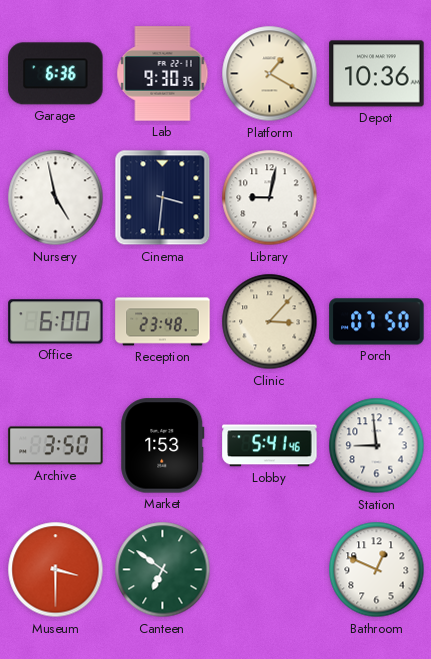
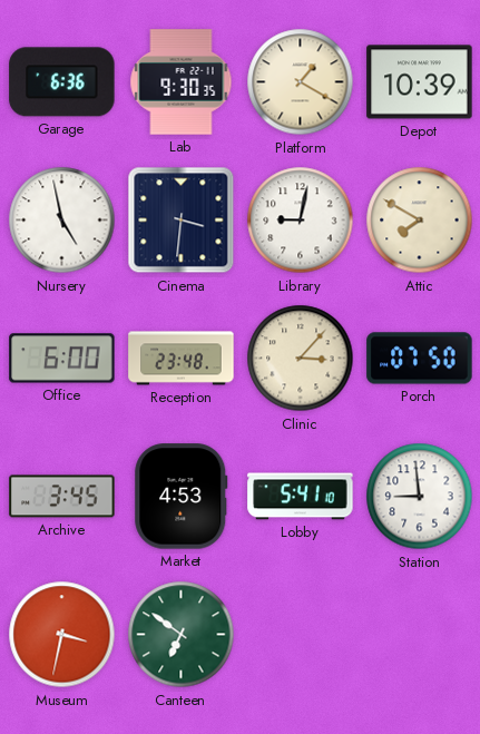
Depot: 10:36 -> 10:39 (420, 82)
Attic: none -> 7:50 (420, 221)
Archive: 3:50 -> 3:45 (62, 497)
Market: 1:53 -> 4:53 (182, 497)
Lobby: 5:41:46 -> 5:41:10 (301, 497)
Museum: 3:30 -> 3:32 (62, 635)
Bathroom: 12:49 -> none (377, 570)
